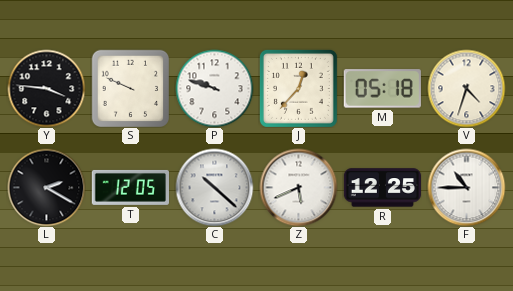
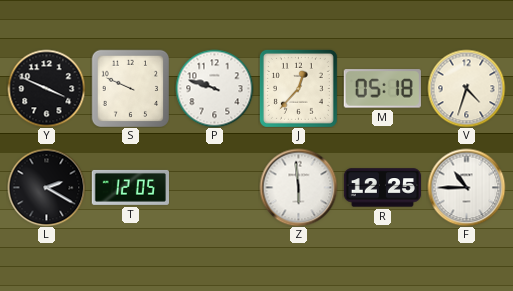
Y: 3:46 -> 3:49 (46, 88)
C: 10:22 -> none (214, 187)
Z: 5:41 -> 5:59 (298, 187)
